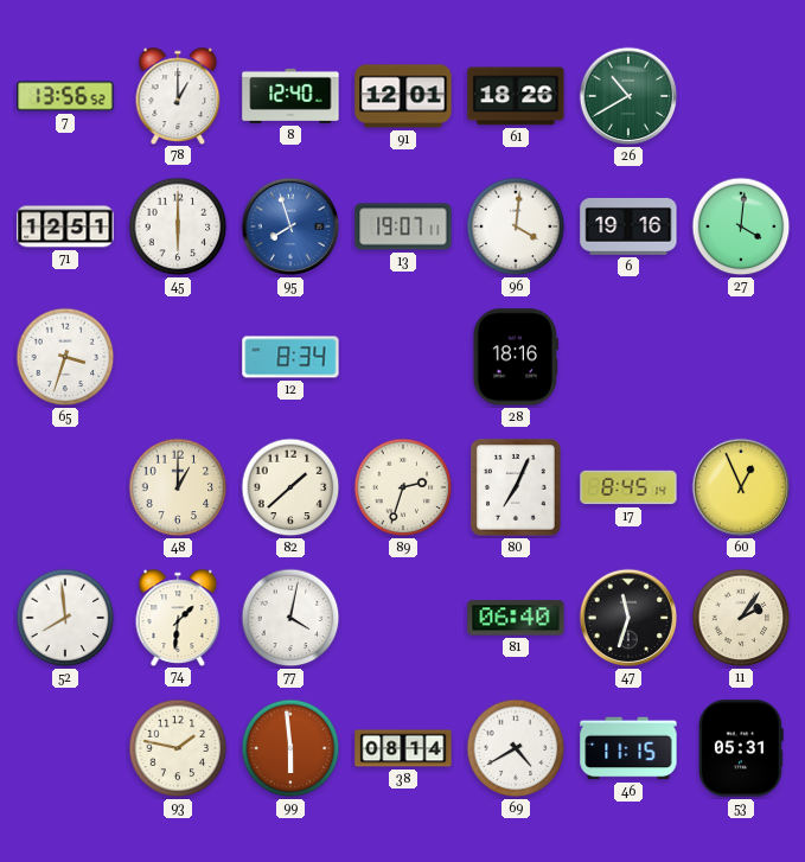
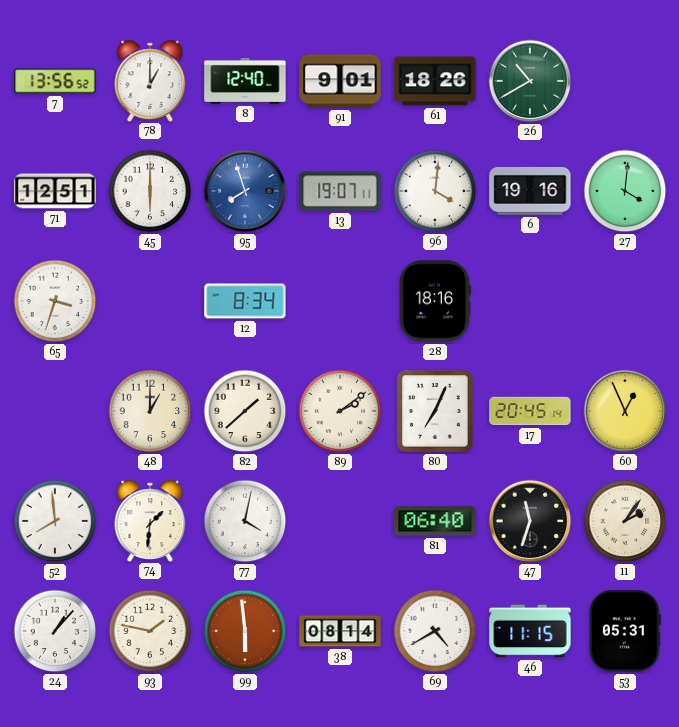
91: 12:01 -> 9:01 (340, 81)
89: 2:33 -> 2:09 (340, 411)
17: 8:45 -> 20:45 (530, 411)
24: none -> 1:07 (55, 631)
